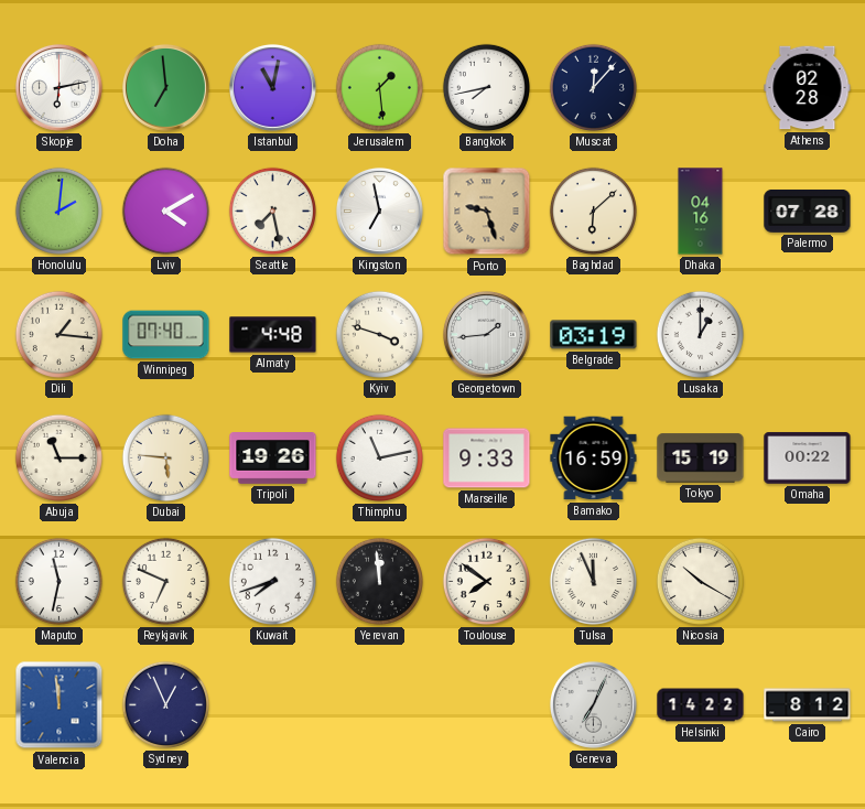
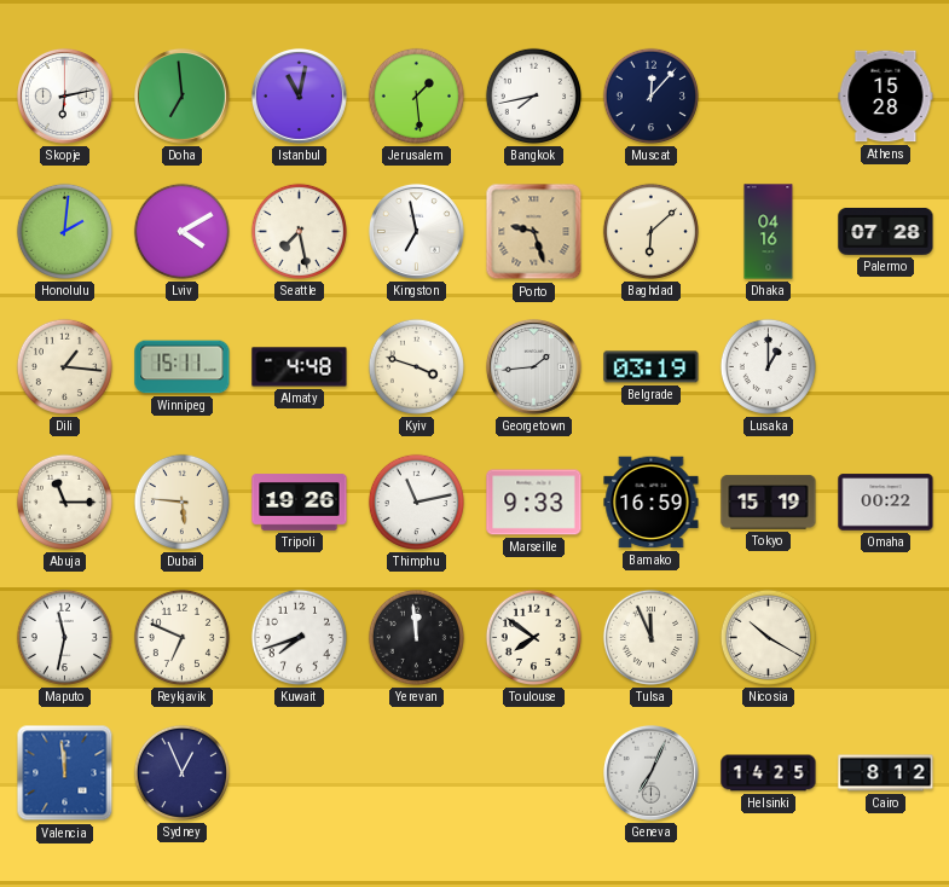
Athens: 02:28 -> 15:28 (886, 97)
Winnipeg: 07:40 -> 15:11 (183, 367)
Helsinki: 14:22 -> 14:25 (769, 773)
